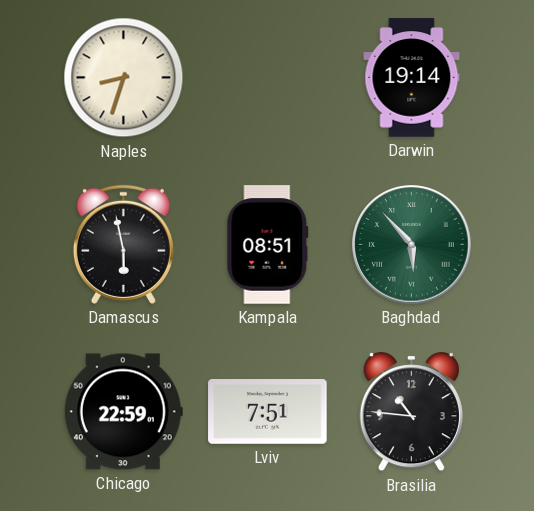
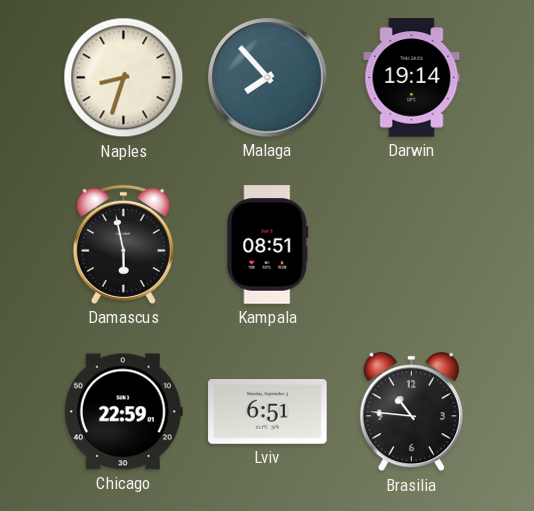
Malaga: none -> 7:53 (268, 78)
Baghdad: 5:53 -> none (412, 245)
Lviv: 7:51 -> 6:51 (268, 412)
